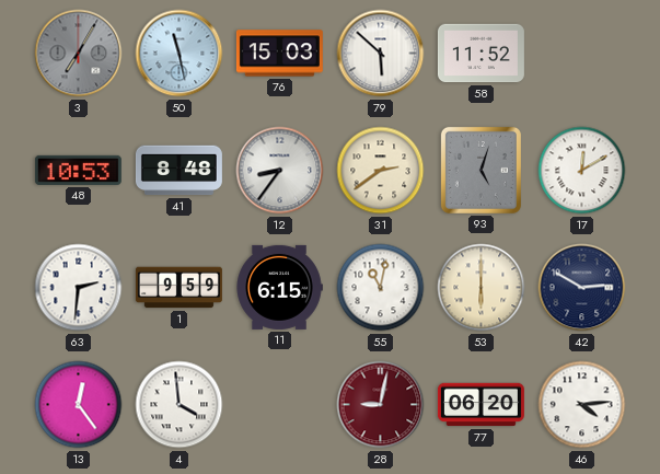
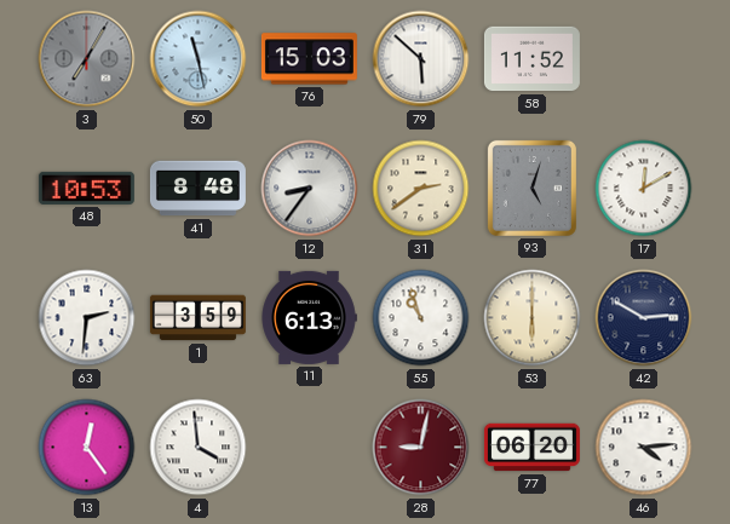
1: 9:59 -> 3:59 (197, 318)
11: 6:15 -> 6:13 (309, 317)
55: 11:02 -> 10:57 (421, 318)
